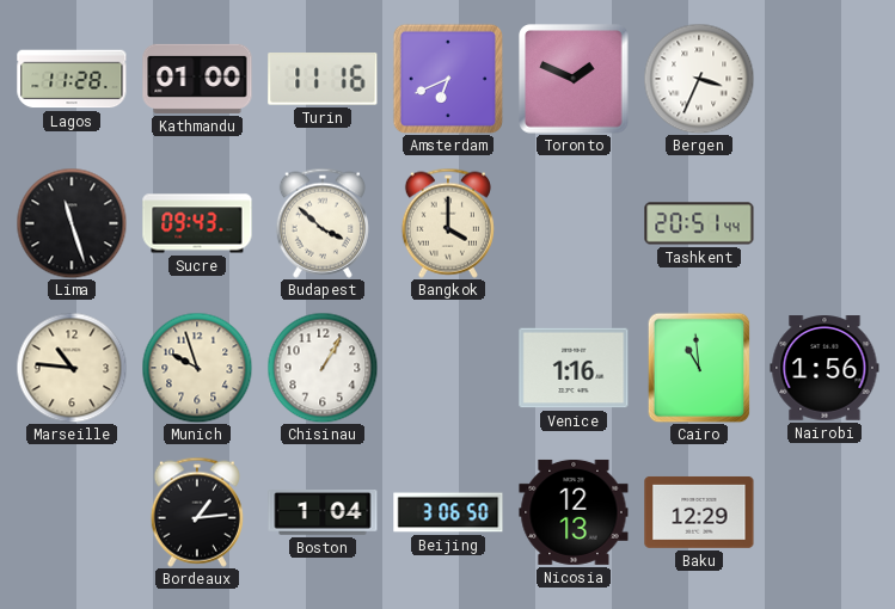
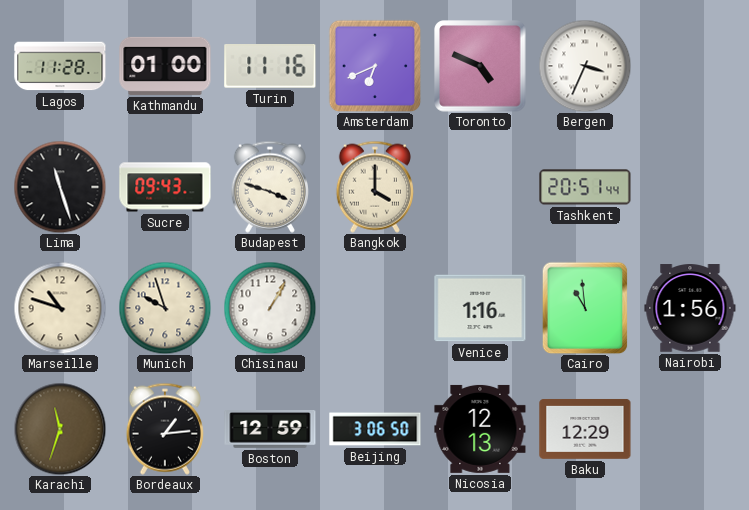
Toronto: 1:49 -> 4:49 (480, 66)
Budapest: 3:52 -> 3:48 (270, 187)
Marseille: 10:46 -> 10:48 (60, 308)
Karachi: none -> 11:33 (60, 429)
Boston: 1:04 -> 12:59 (270, 430)
